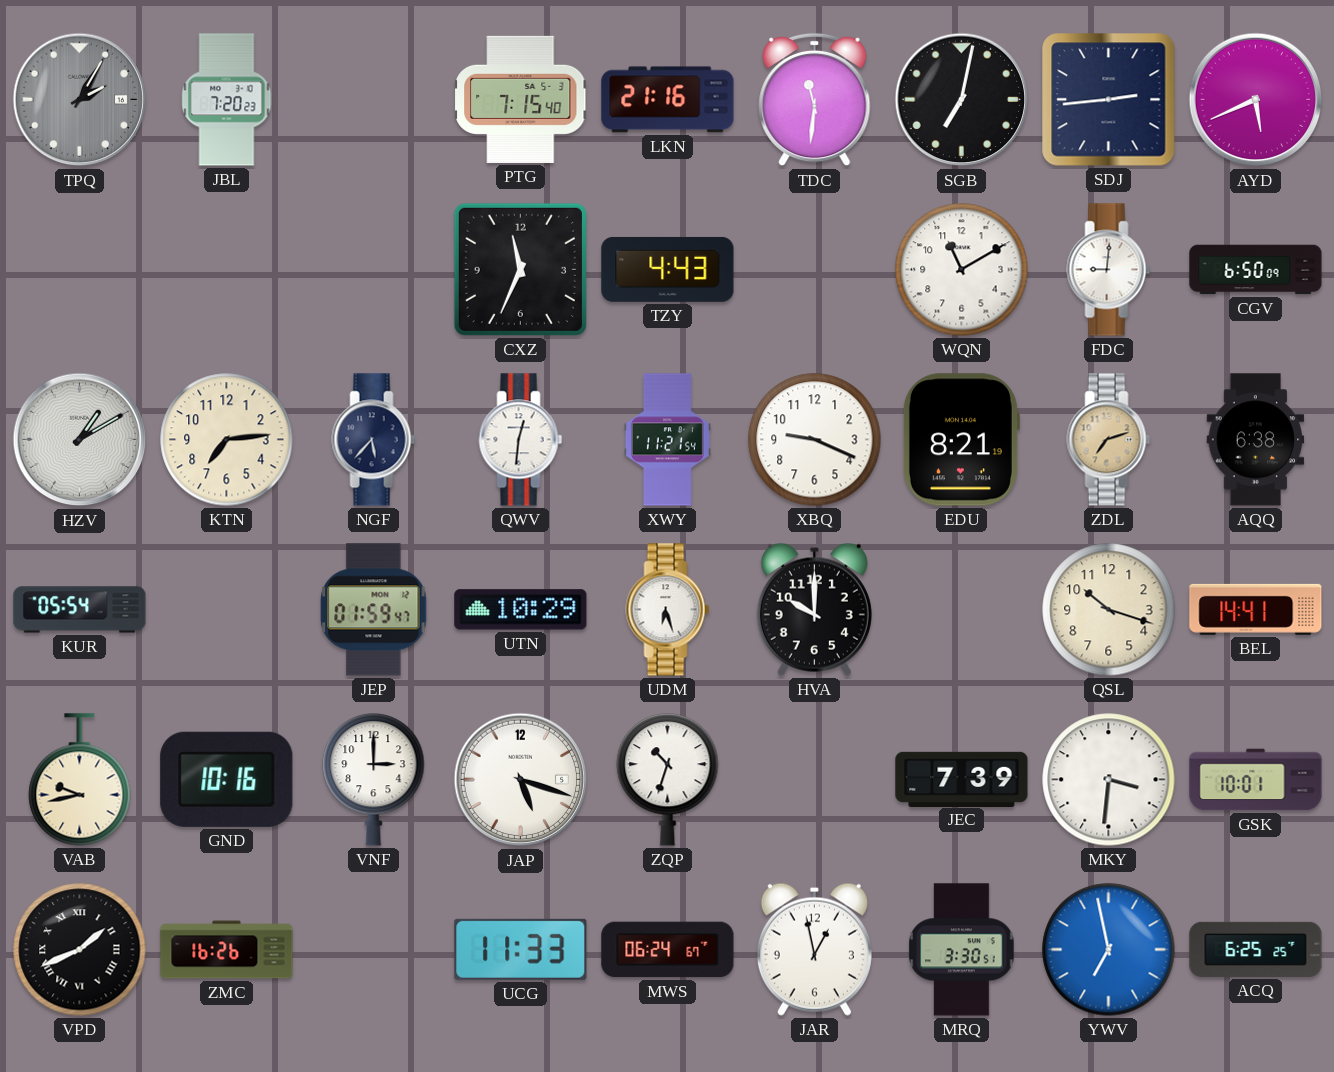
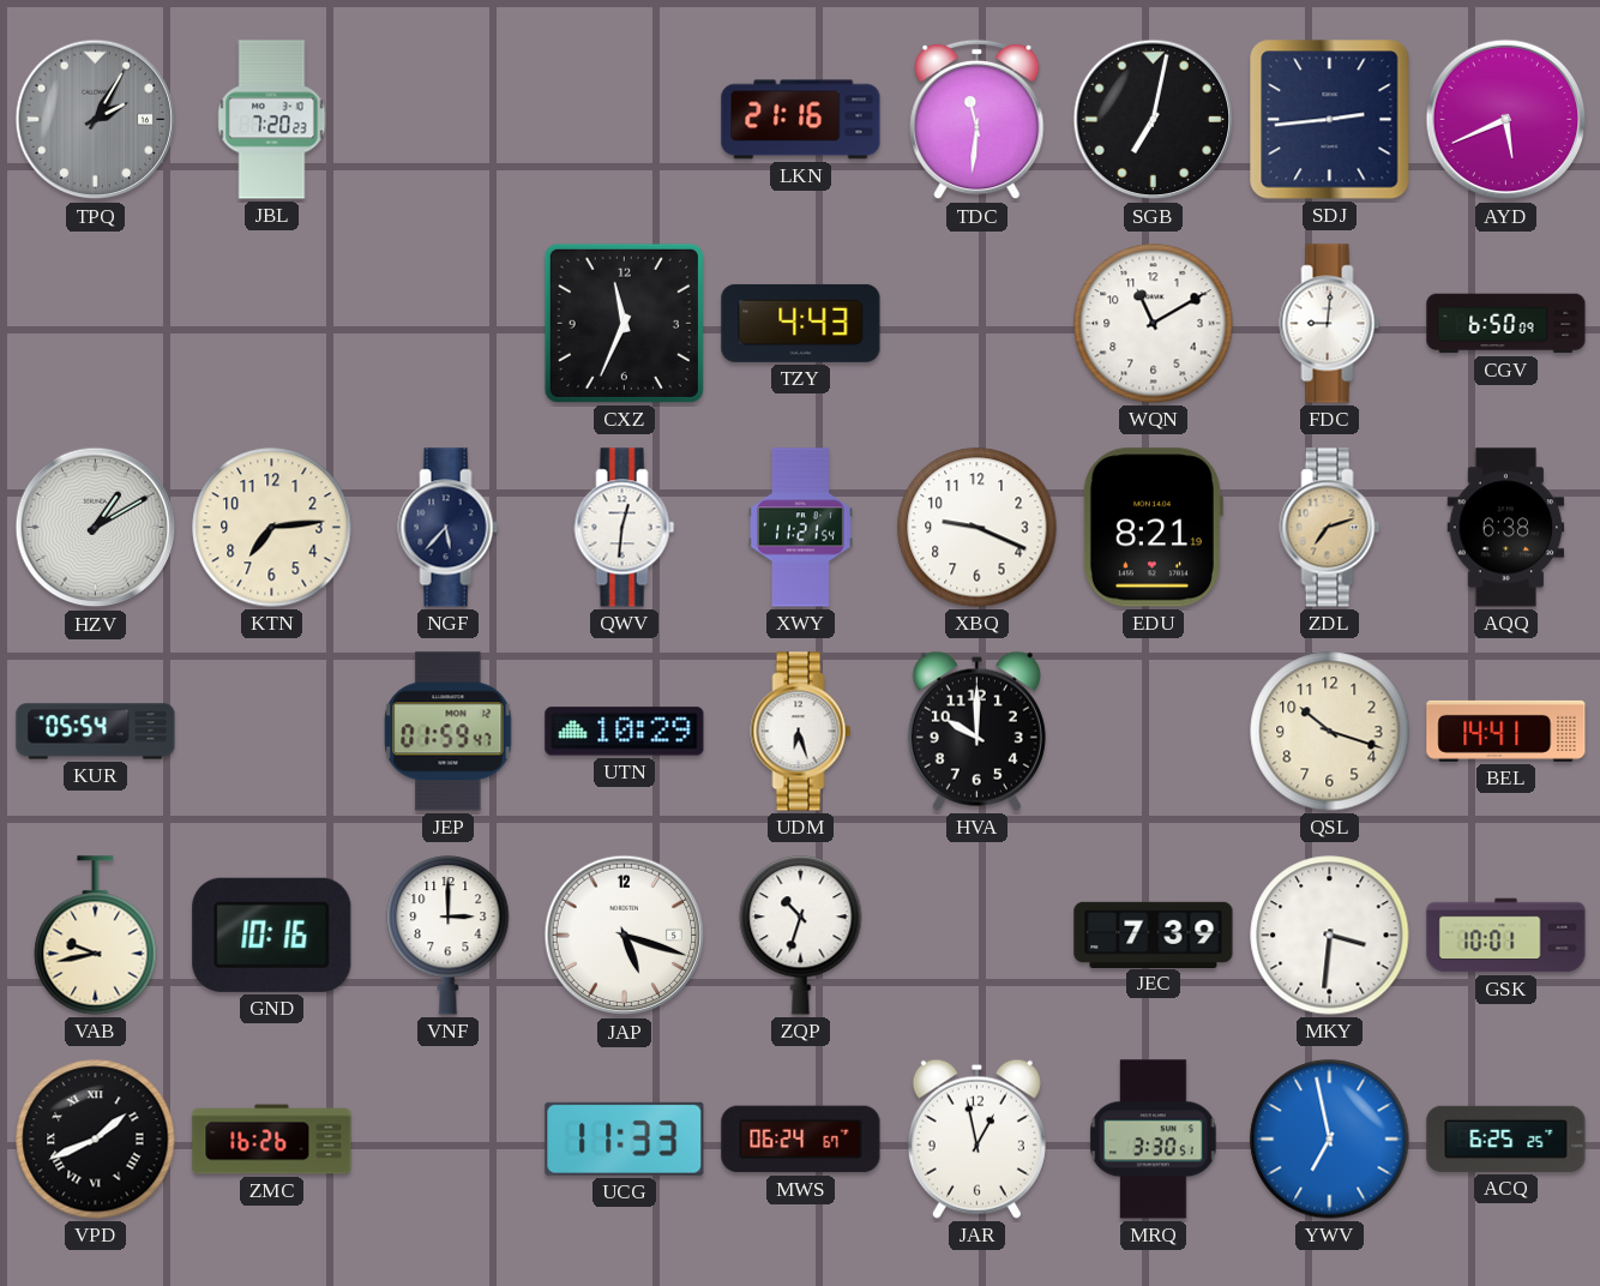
PTG: 7:15 -> none (521, 99)
